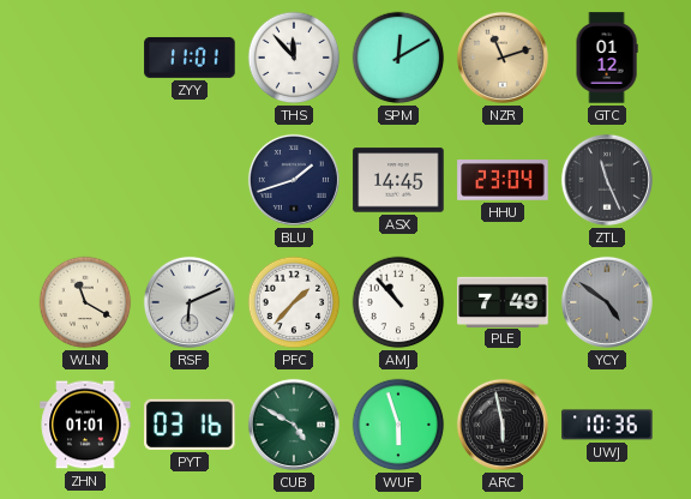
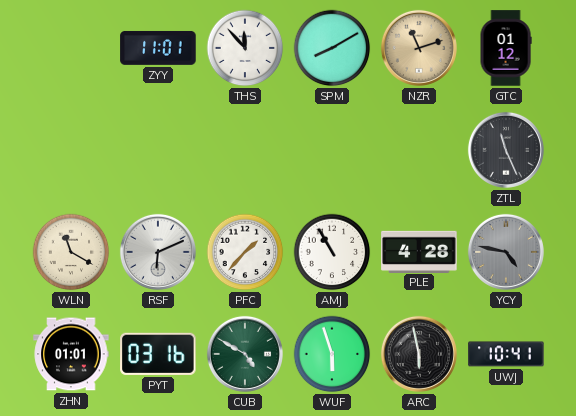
SPM: 12:10 -> 8:10 (332, 48)
BLU: 1:42 -> none (294, 180)
ASX: 14:45 -> none (398, 180)
HHU: 23:04 -> none (503, 180)
AMJ: 10:53 -> 10:55 (332, 252)
PLE: 7:49 -> 4:28 (419, 251)
YCY: 4:51 -> 4:47 (506, 252)
UWJ: 10:36 -> 10:41 (506, 354)
